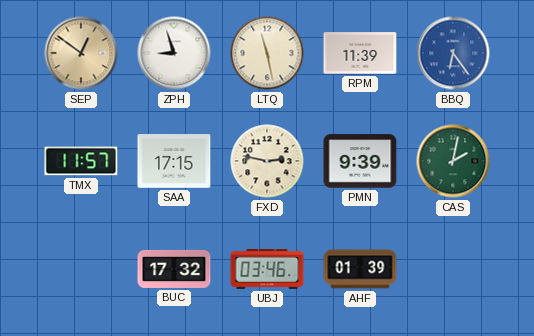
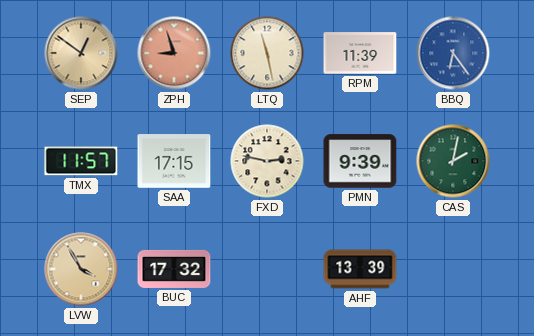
ZPH dial: white -> salmon (174, 53)
LVW: none -> 3:55 (81, 269)
UBJ: 03:46 -> none (267, 270)
AHF: 01:39 -> 13:39 (360, 269)
